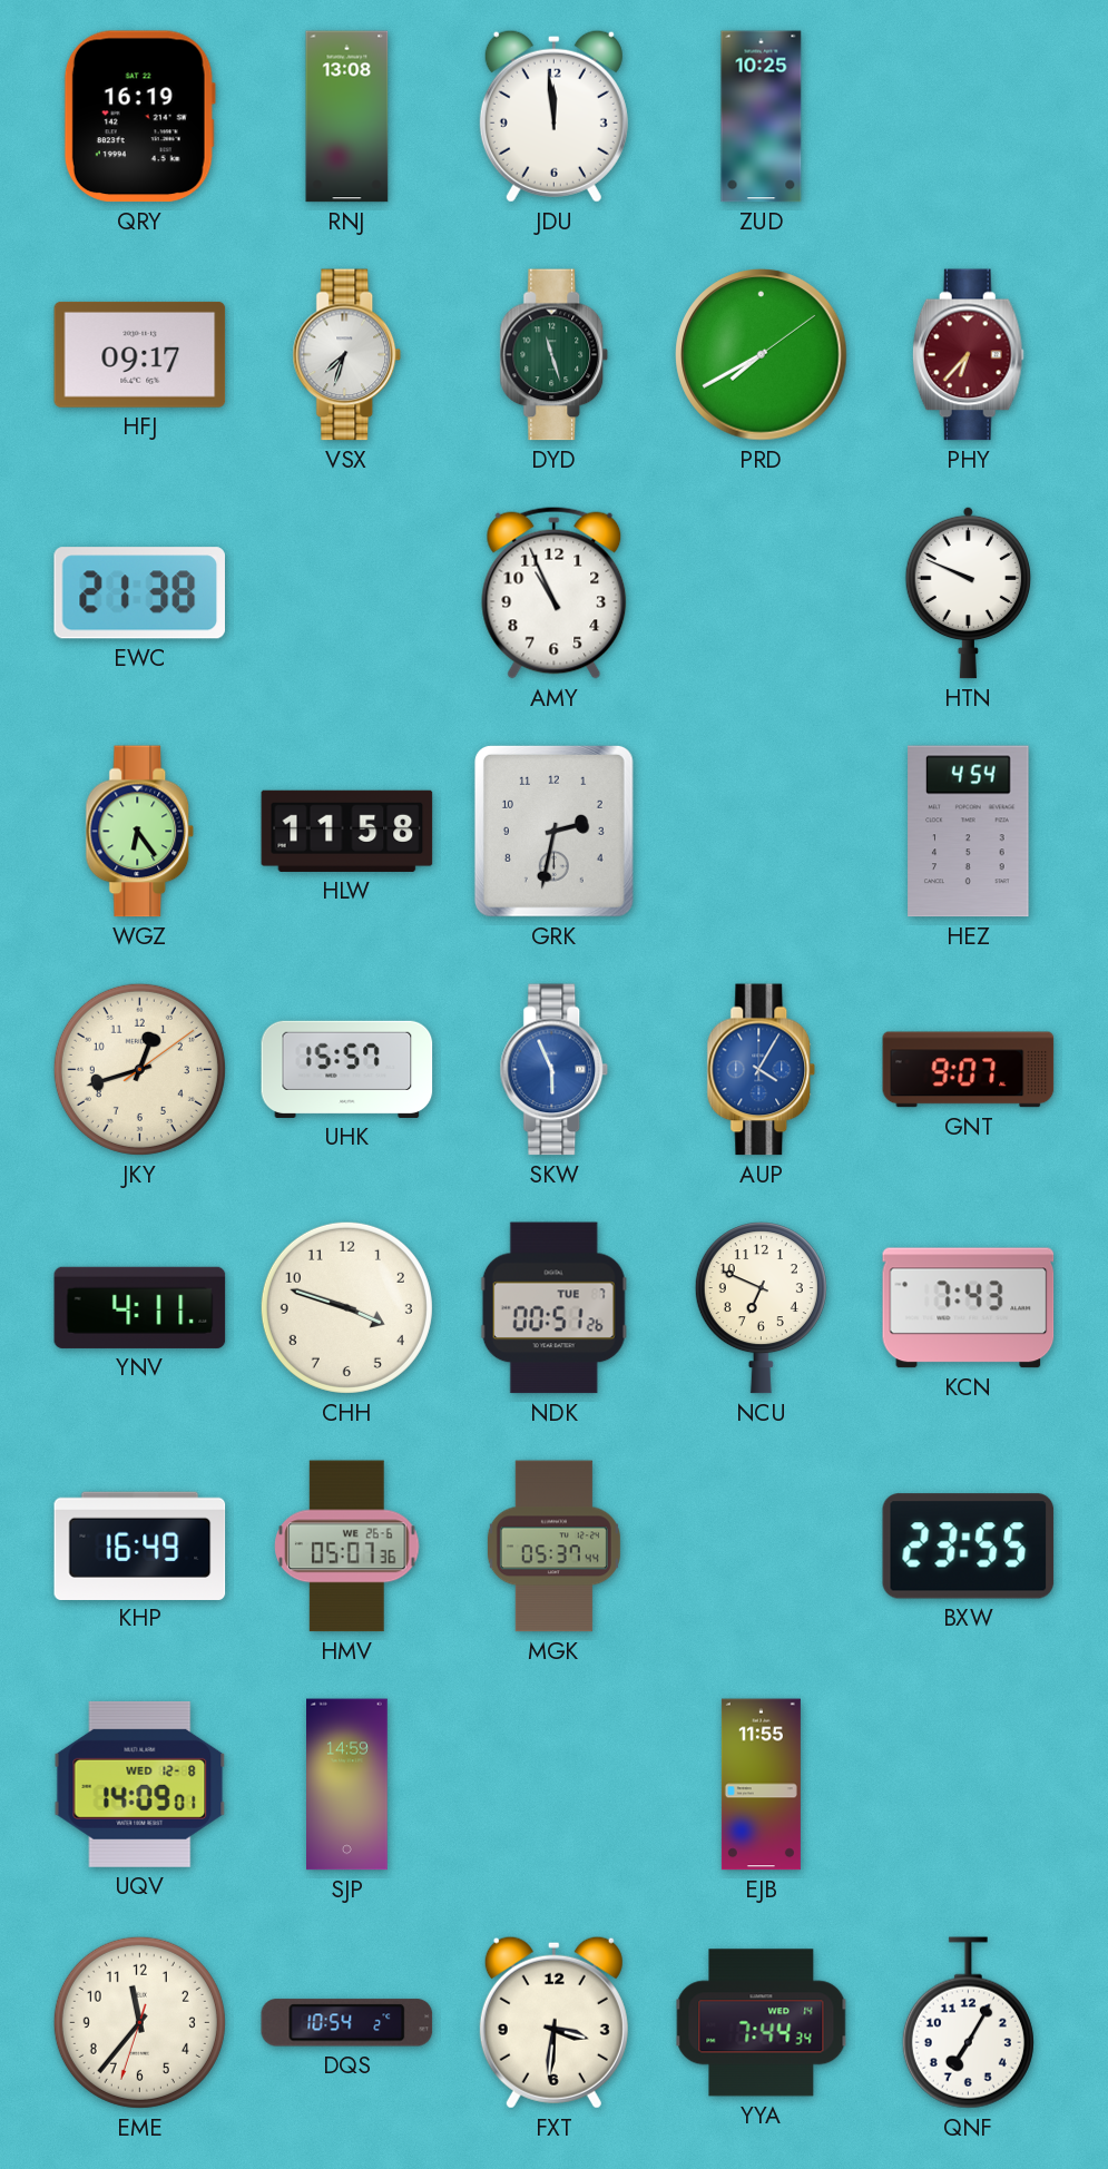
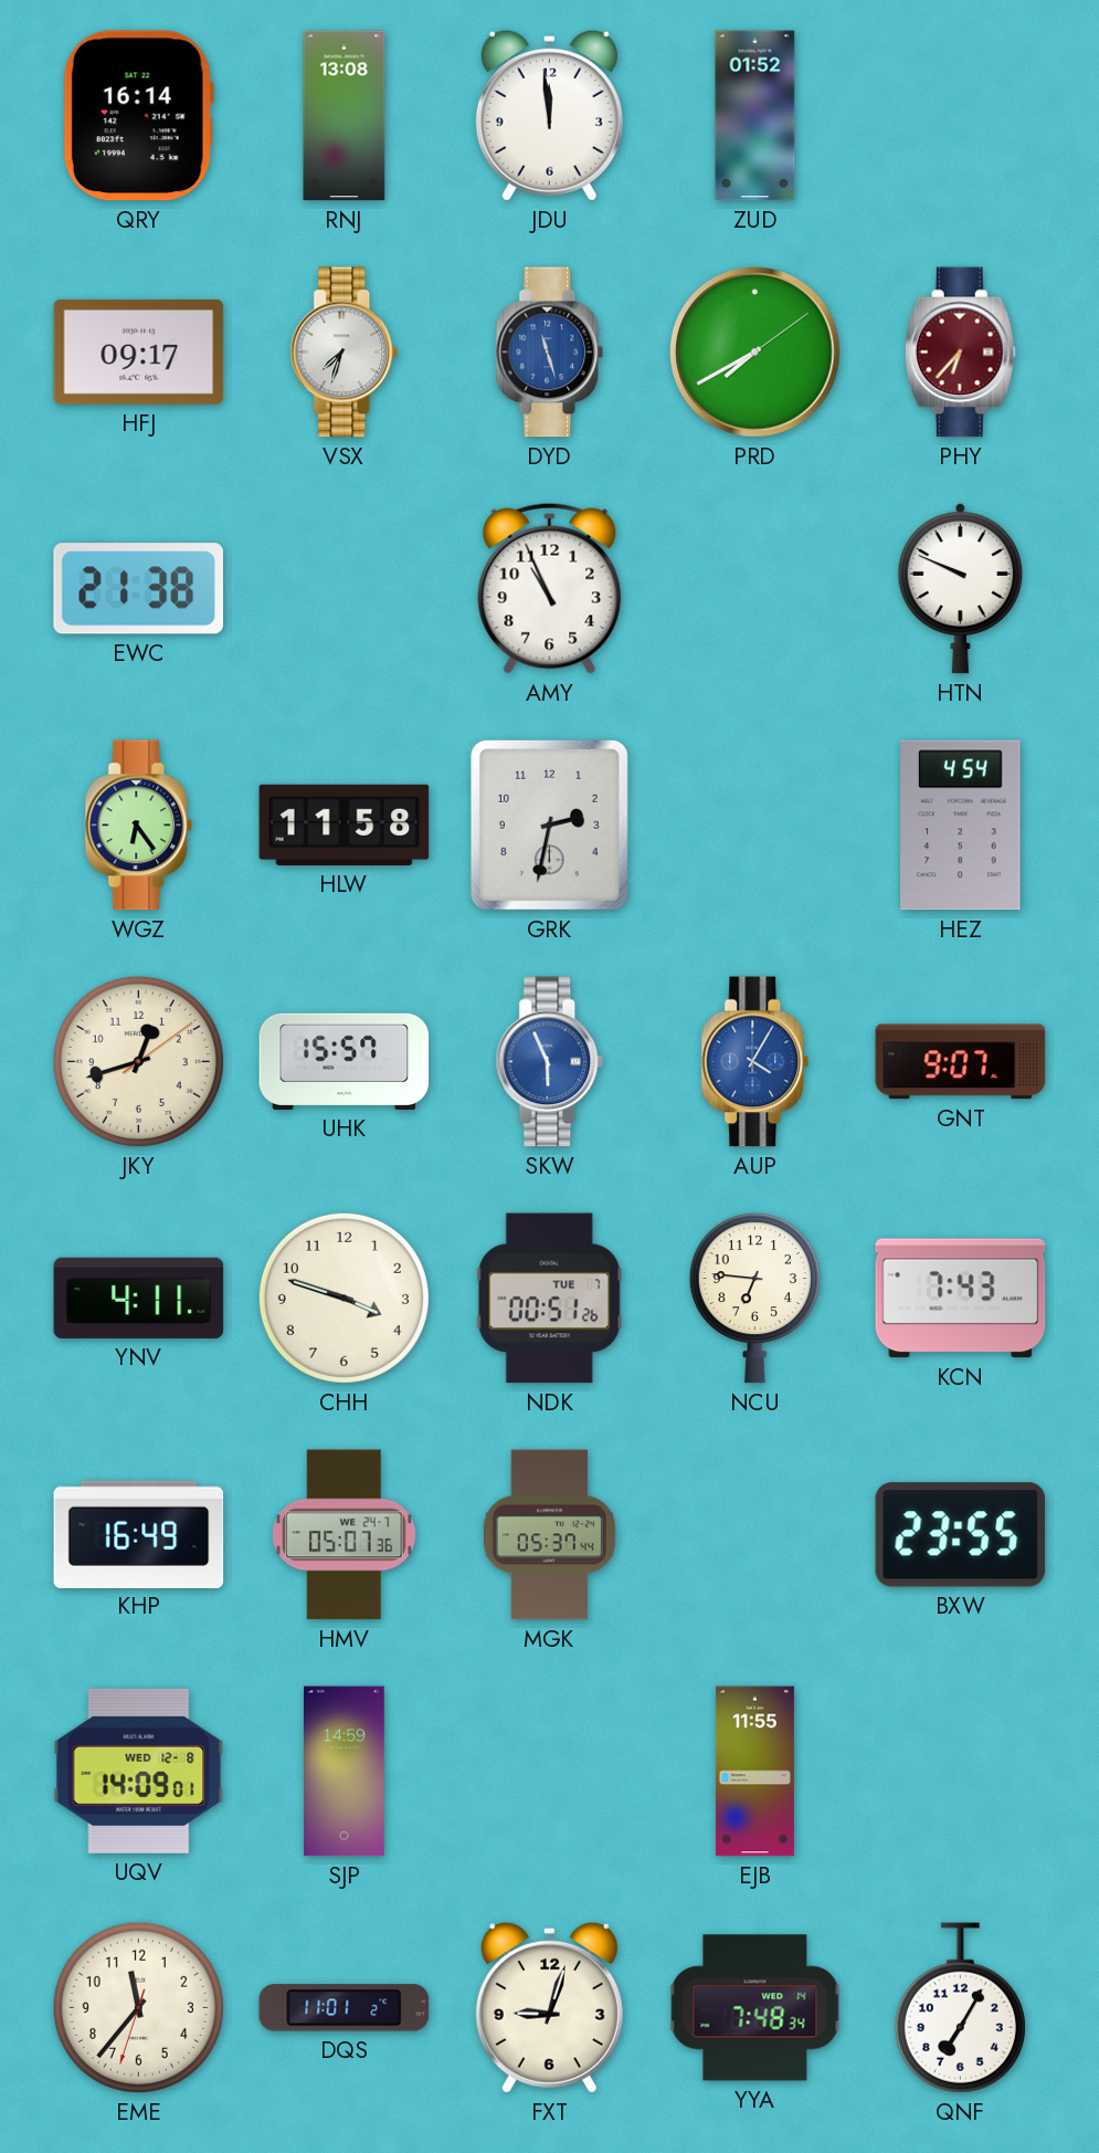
QRY: 16:19 -> 16:14 (138, 116)
ZUD: 10:25 -> 01:52 (755, 116)
DYD dial: green -> blue (550, 353)
NCU: 6:49 -> 6:46 (754, 1299)
HMV date: WE 26-6 -> WE 24-7 (345, 1535)
DQS: 10:54 -> 11:01 (345, 2008)
FXT: 3:31 -> 9:03 (549, 2007)
YYA: 7:44 -> 7:48 (755, 2008)
